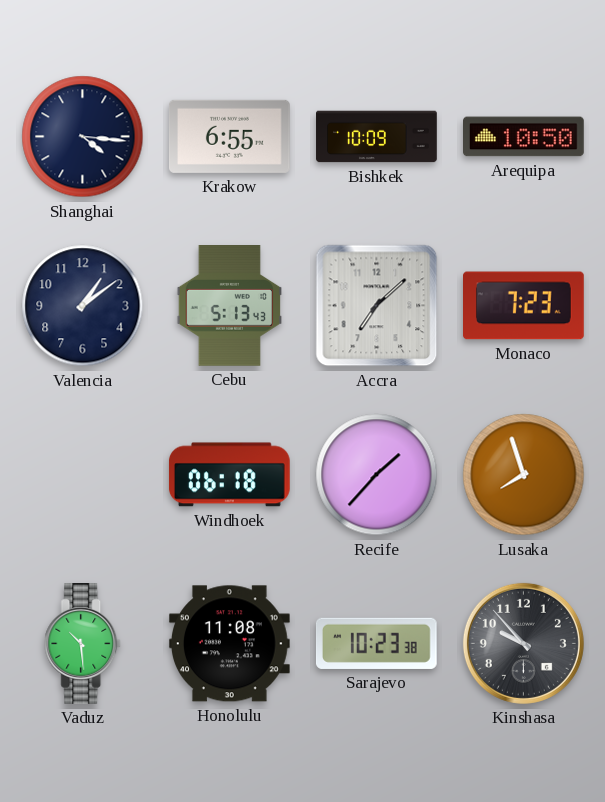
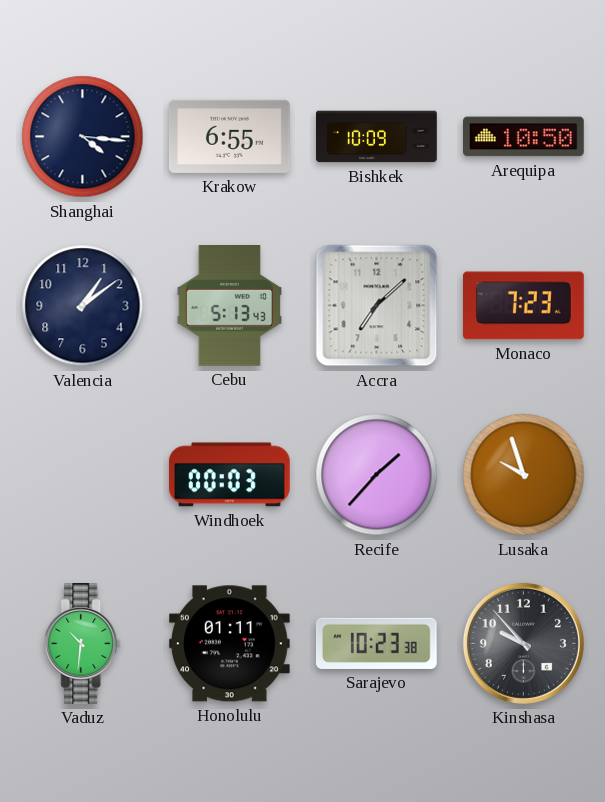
Windhoek: 06:18 -> 00:03 (229, 475)
Lusaka: 7:57 -> 9:57 (524, 475)
Vaduz: 10:29 -> 10:31 (83, 644)
Honolulu: 11:08 -> 01:11 (229, 644)
